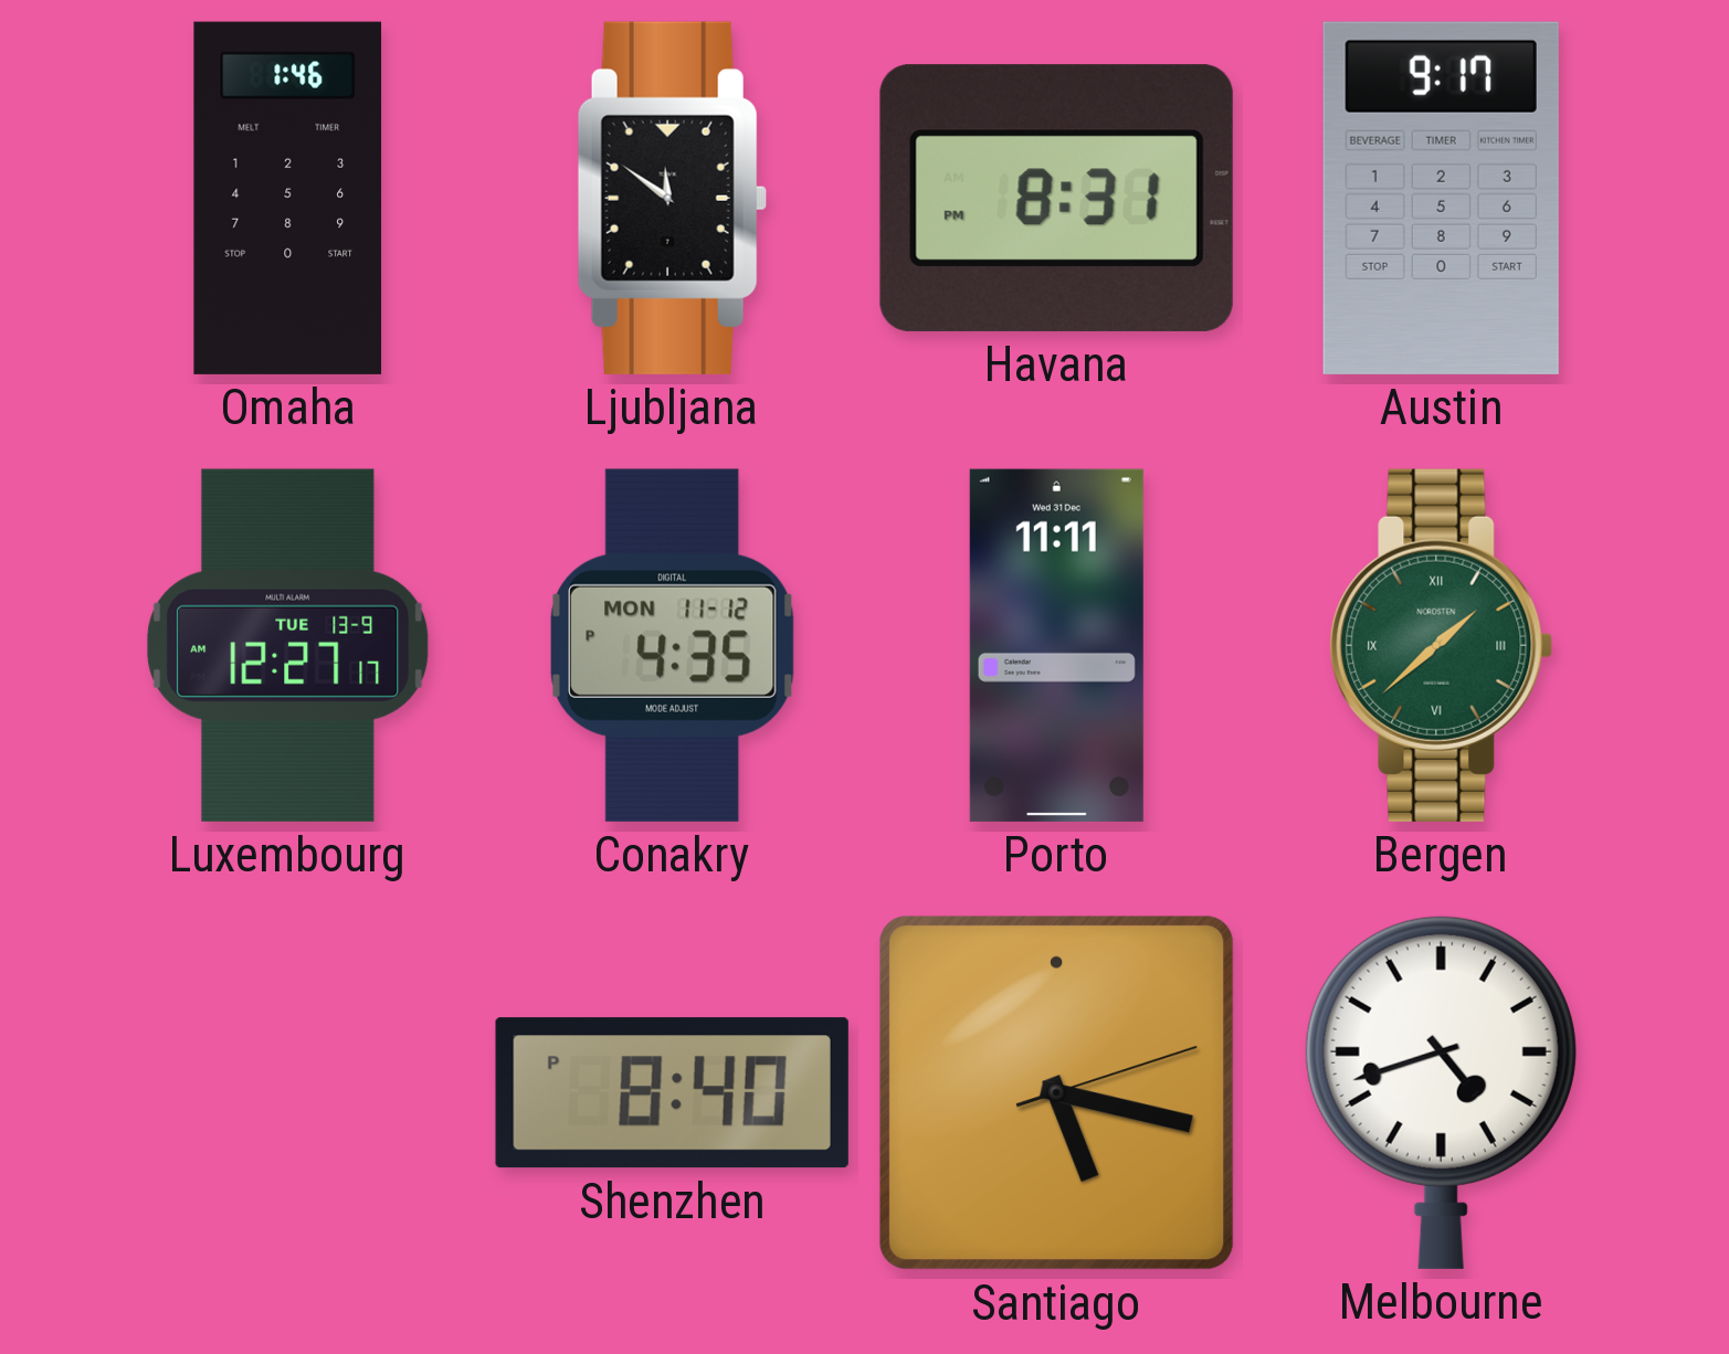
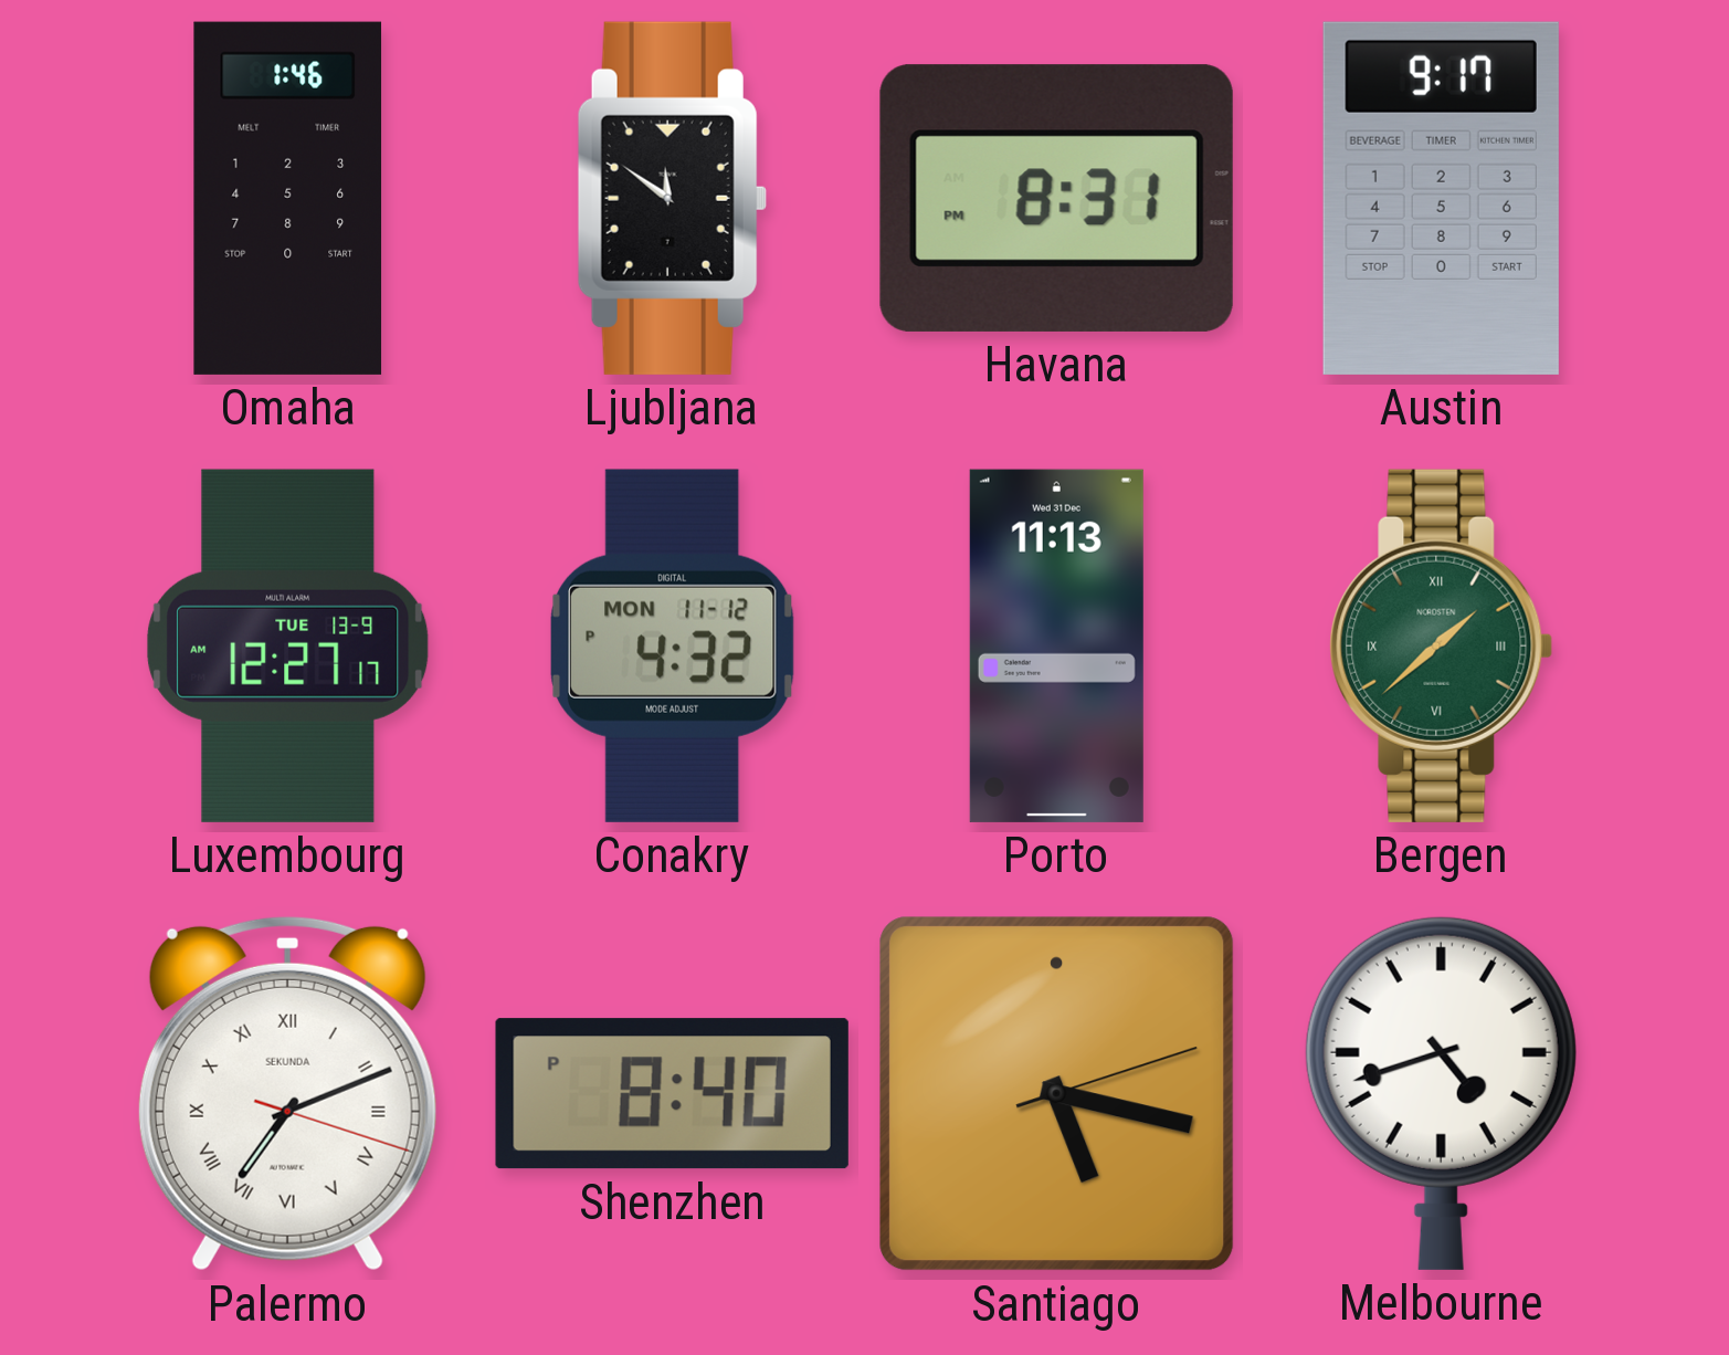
Conakry: 4:35 -> 4:32 (672, 645)
Porto: 11:11 -> 11:13 (1056, 645)
Palermo: none -> 7:11 (287, 1093)
